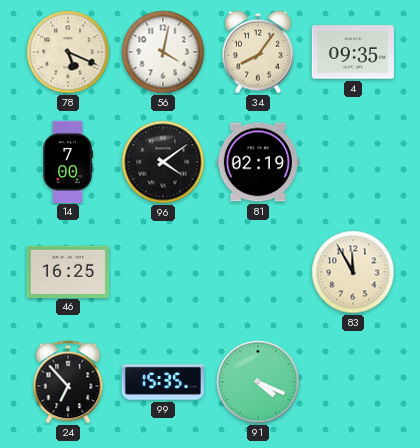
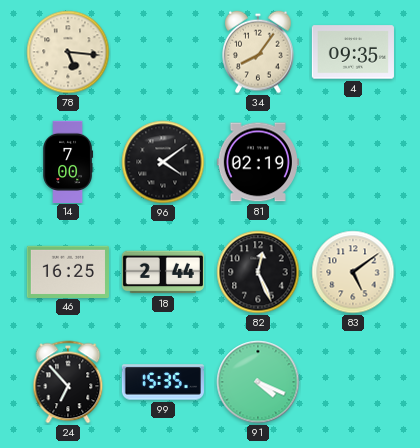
78: 5:19 -> 5:16 (68, 52)
56: 4:02 -> none (163, 52)
18: none -> 2:44 (163, 272)
82: none -> 12:26 (258, 272)
83: 11:55 -> 5:09 (353, 272)
